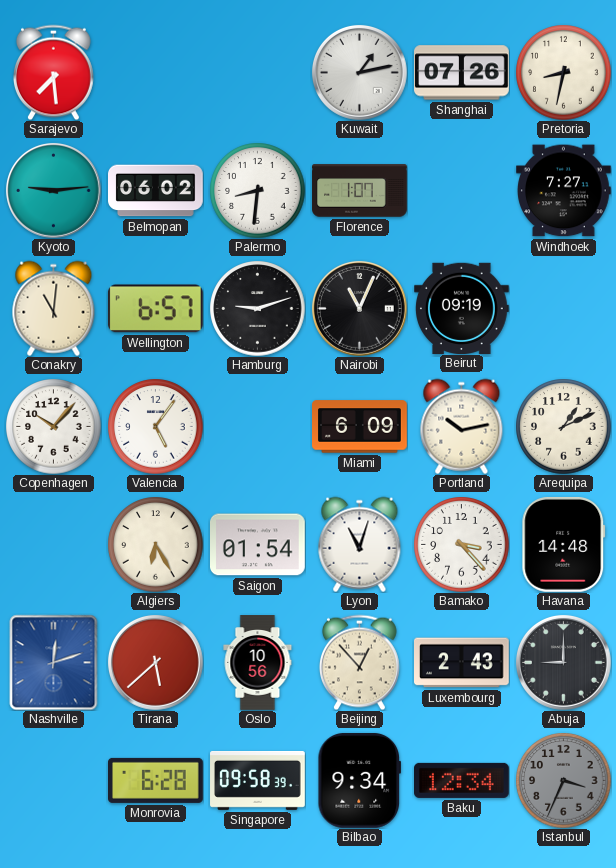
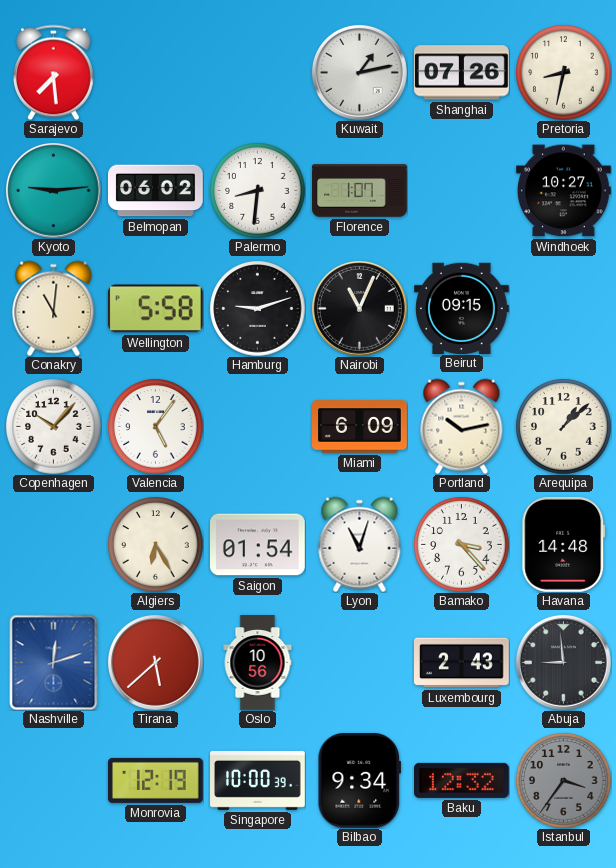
Windhoek: 7:27 -> 10:27 (564, 191)
Wellington: 6:57 -> 5:58 (155, 309)
Beirut: 09:19 -> 09:15 (462, 308)
Arequipa: 1:11 -> 1:08 (563, 426)
Beijing: 12:53 -> none (359, 662)
Abuja: 9:00 -> 8:59 (563, 662)
Monrovia: 6:28 -> 12:19 (156, 780)
Singapore: 09:58 -> 10:00 (258, 780)
Baku: 12:34 -> 12:32 (462, 780)
Istanbul: 3:34 -> 3:36 (563, 780)
